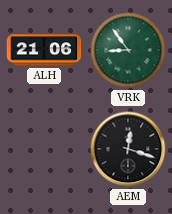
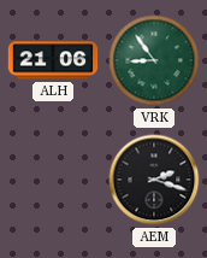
AEM: 12:18 -> 2:18 (154, 180)
